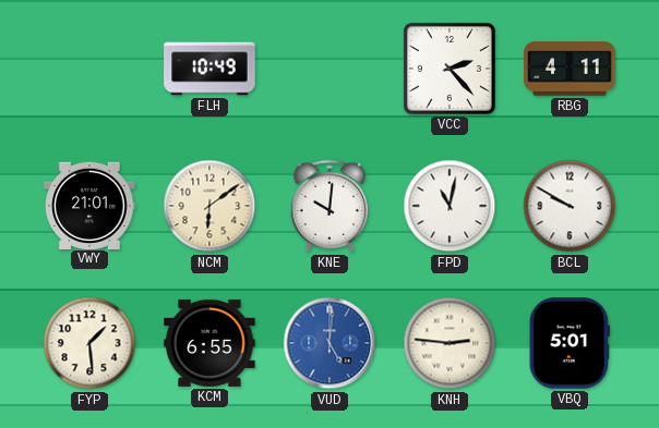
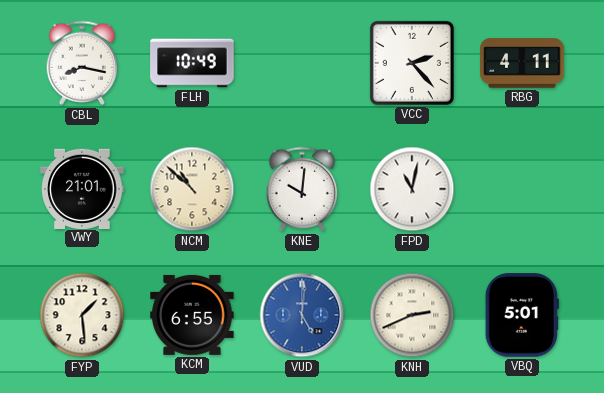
CBL: none -> 8:17 (82, 63)
NCM: 6:09 -> 10:52 (192, 189)
BCL: 9:50 -> none (570, 206)
KNH: 2:46 -> 2:41 (412, 315)
